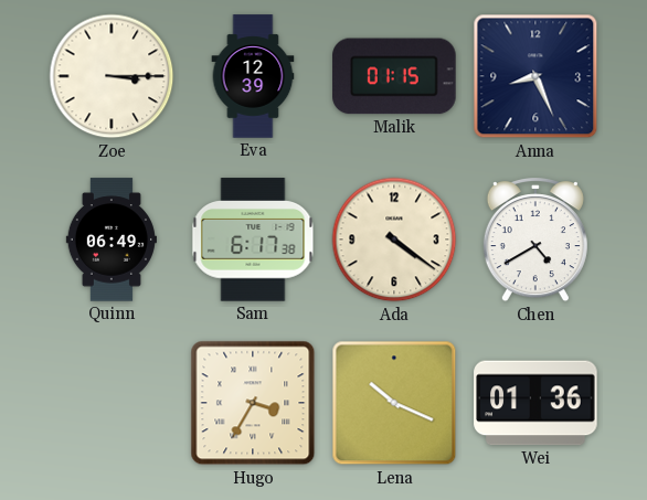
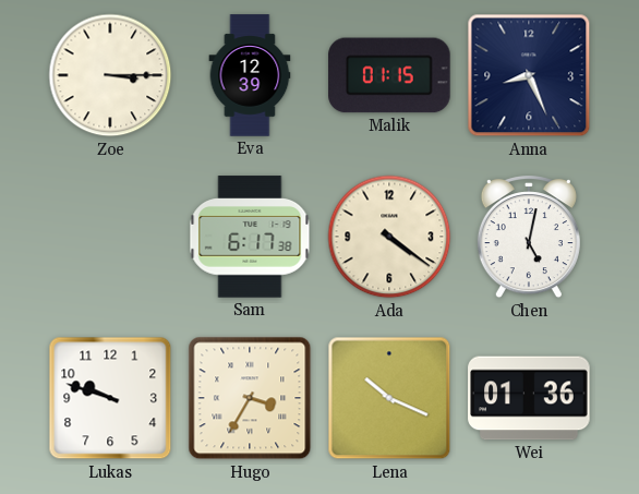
Quinn: 06:49 -> none (112, 240)
Chen: 4:40 -> 5:02 (529, 238)
Lukas: none -> 9:48 (110, 398)
